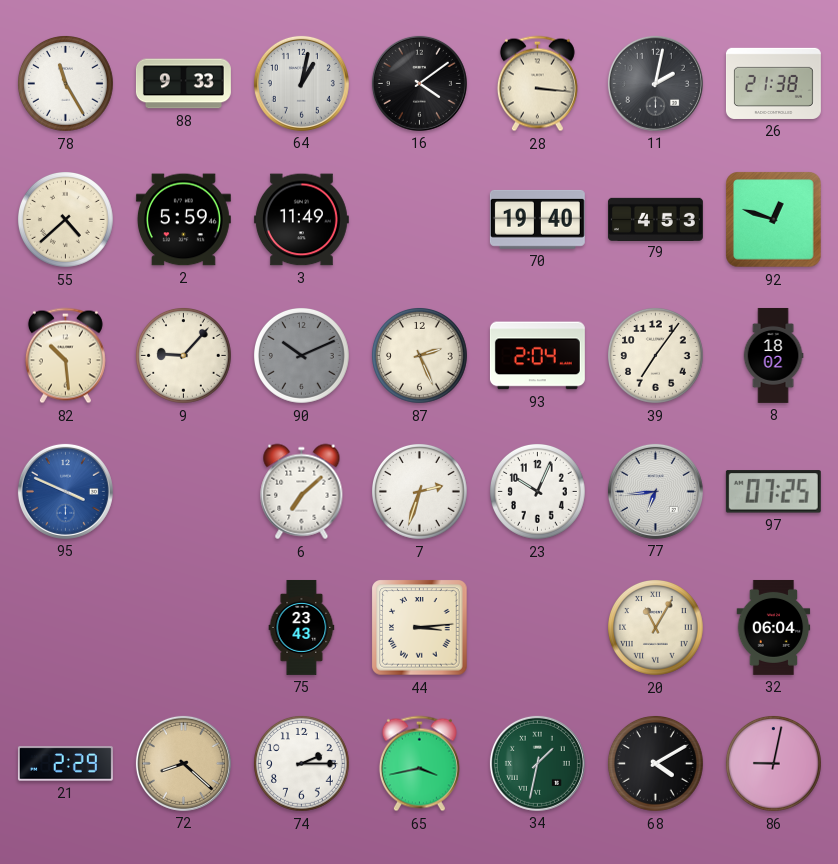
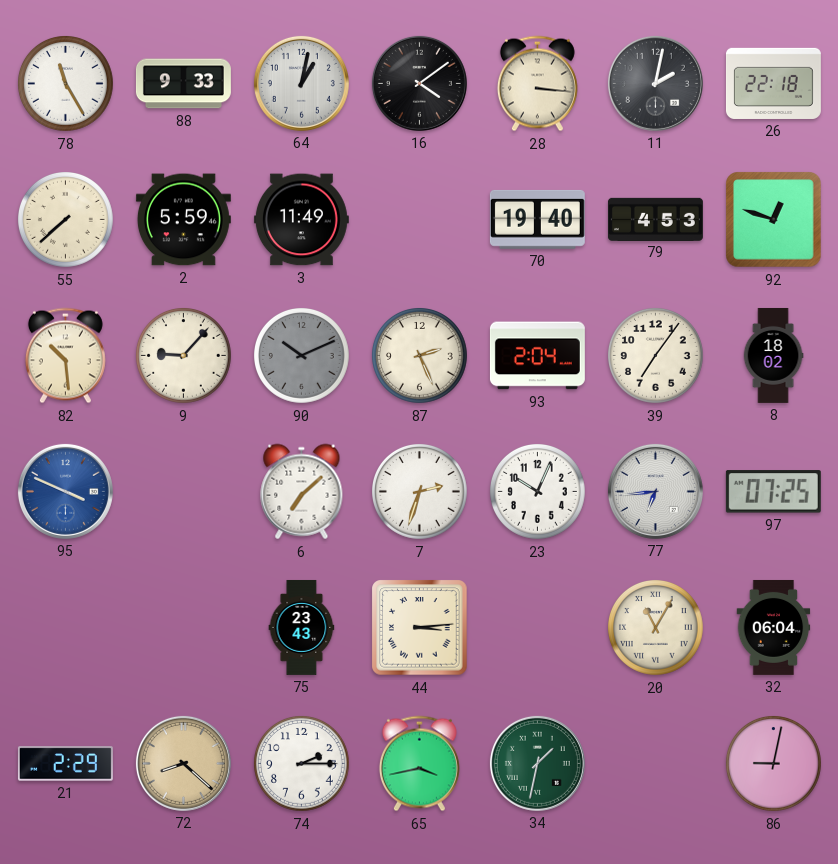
26: 21:38 -> 22:18 (773, 83)
55: 4:38 -> 7:38 (66, 220)
68: 4:10 -> none (656, 764)
